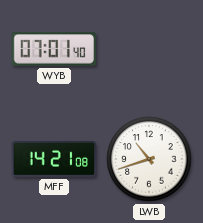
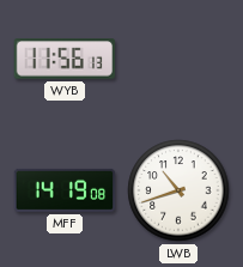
WYB: 07:01 -> 11:56 (65, 59)
MFF: 14:21 -> 14:19 (65, 190)
